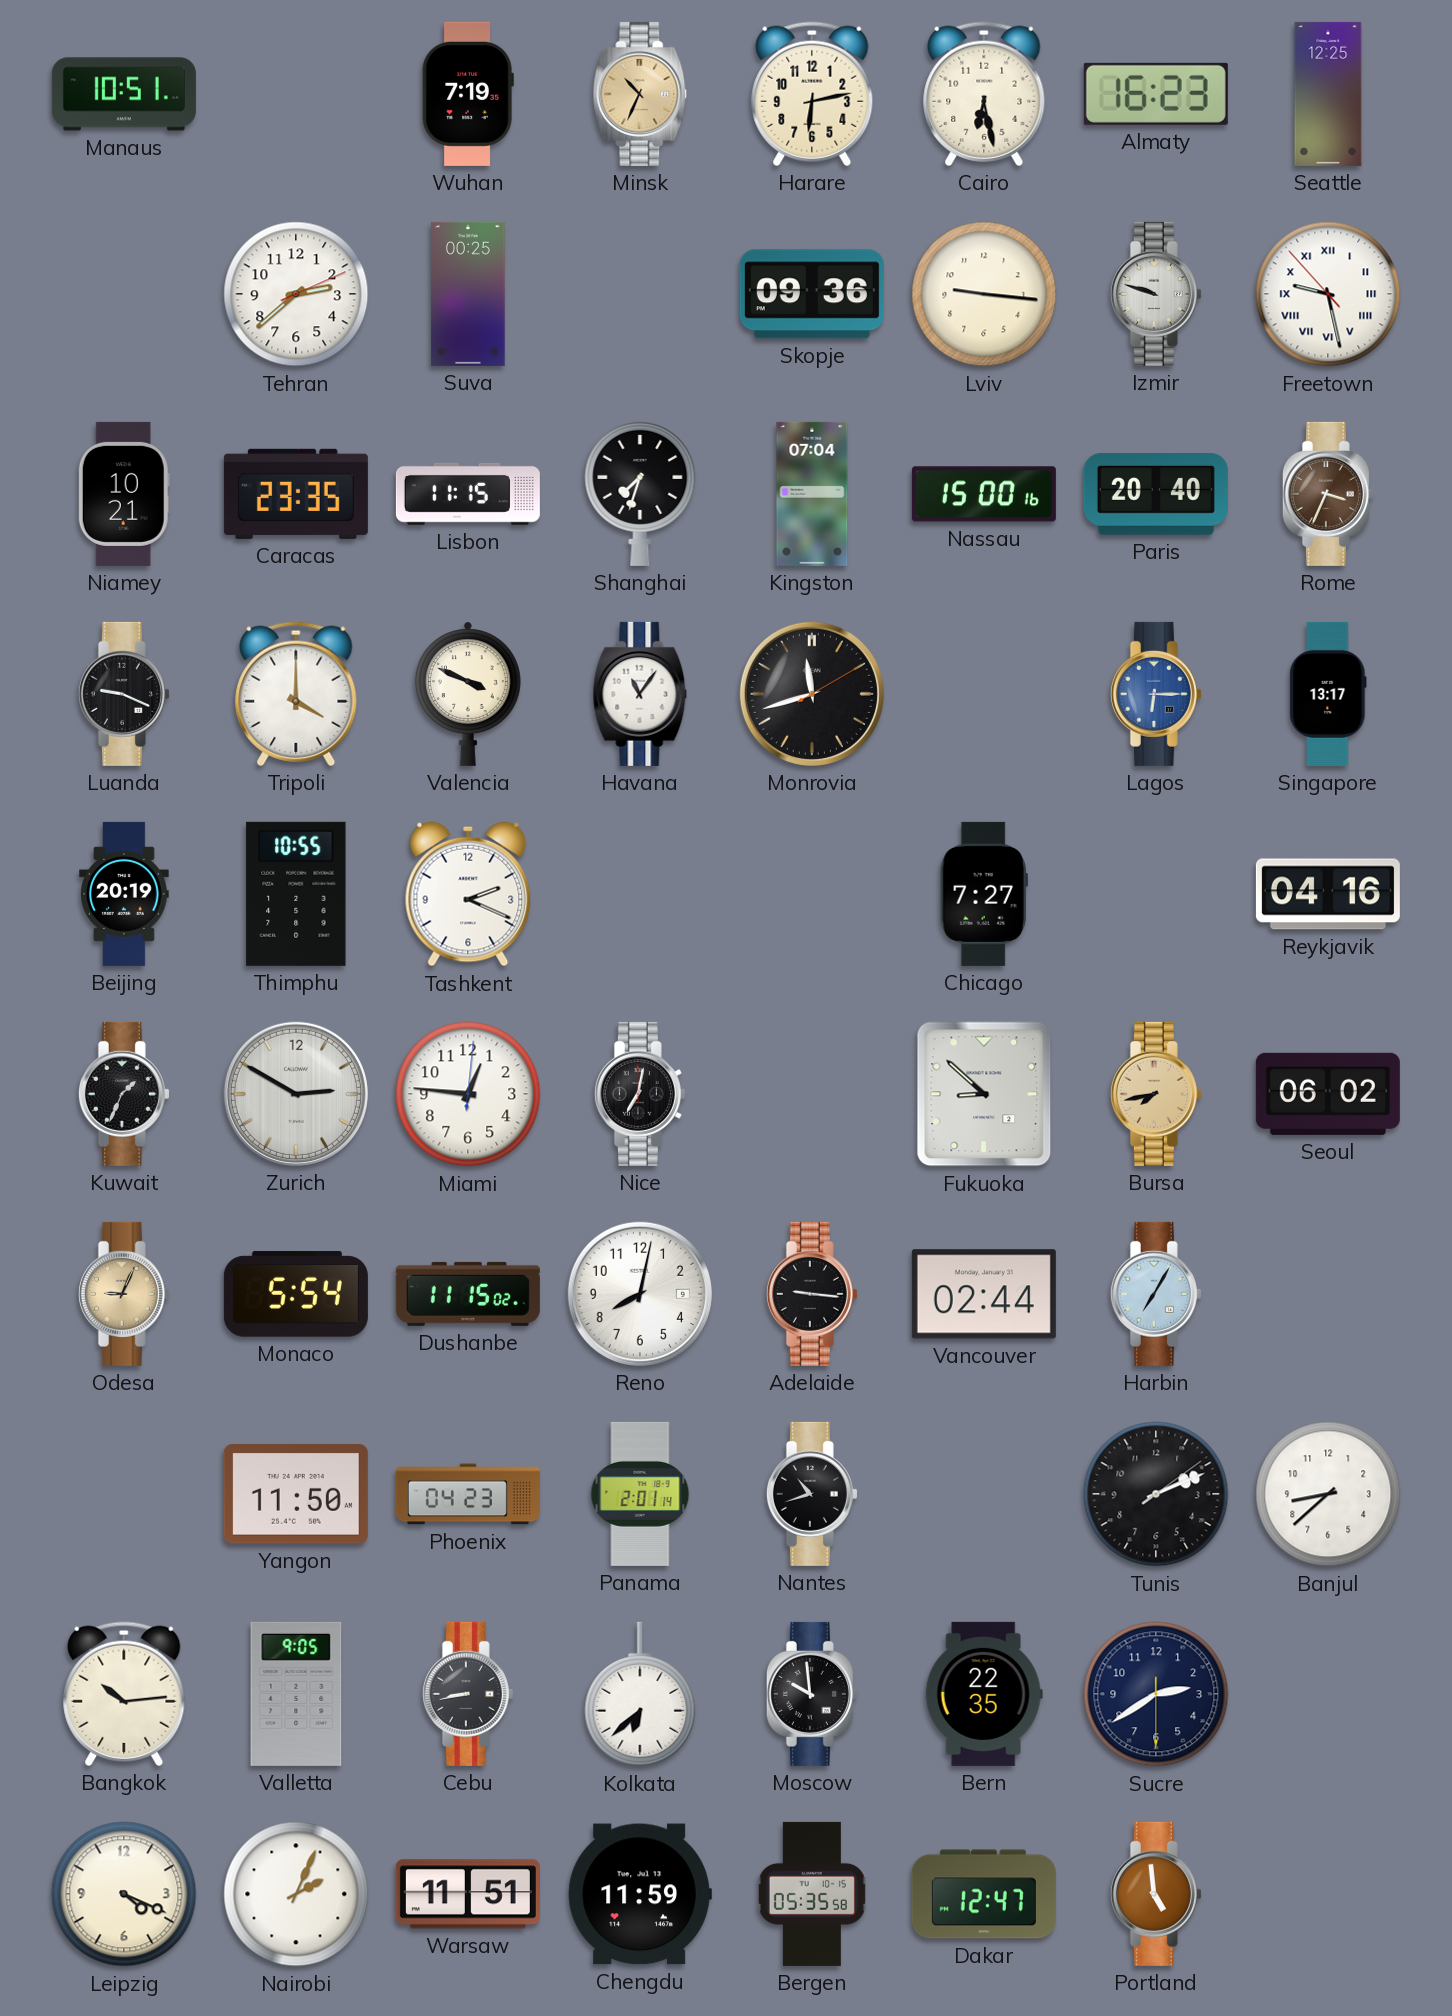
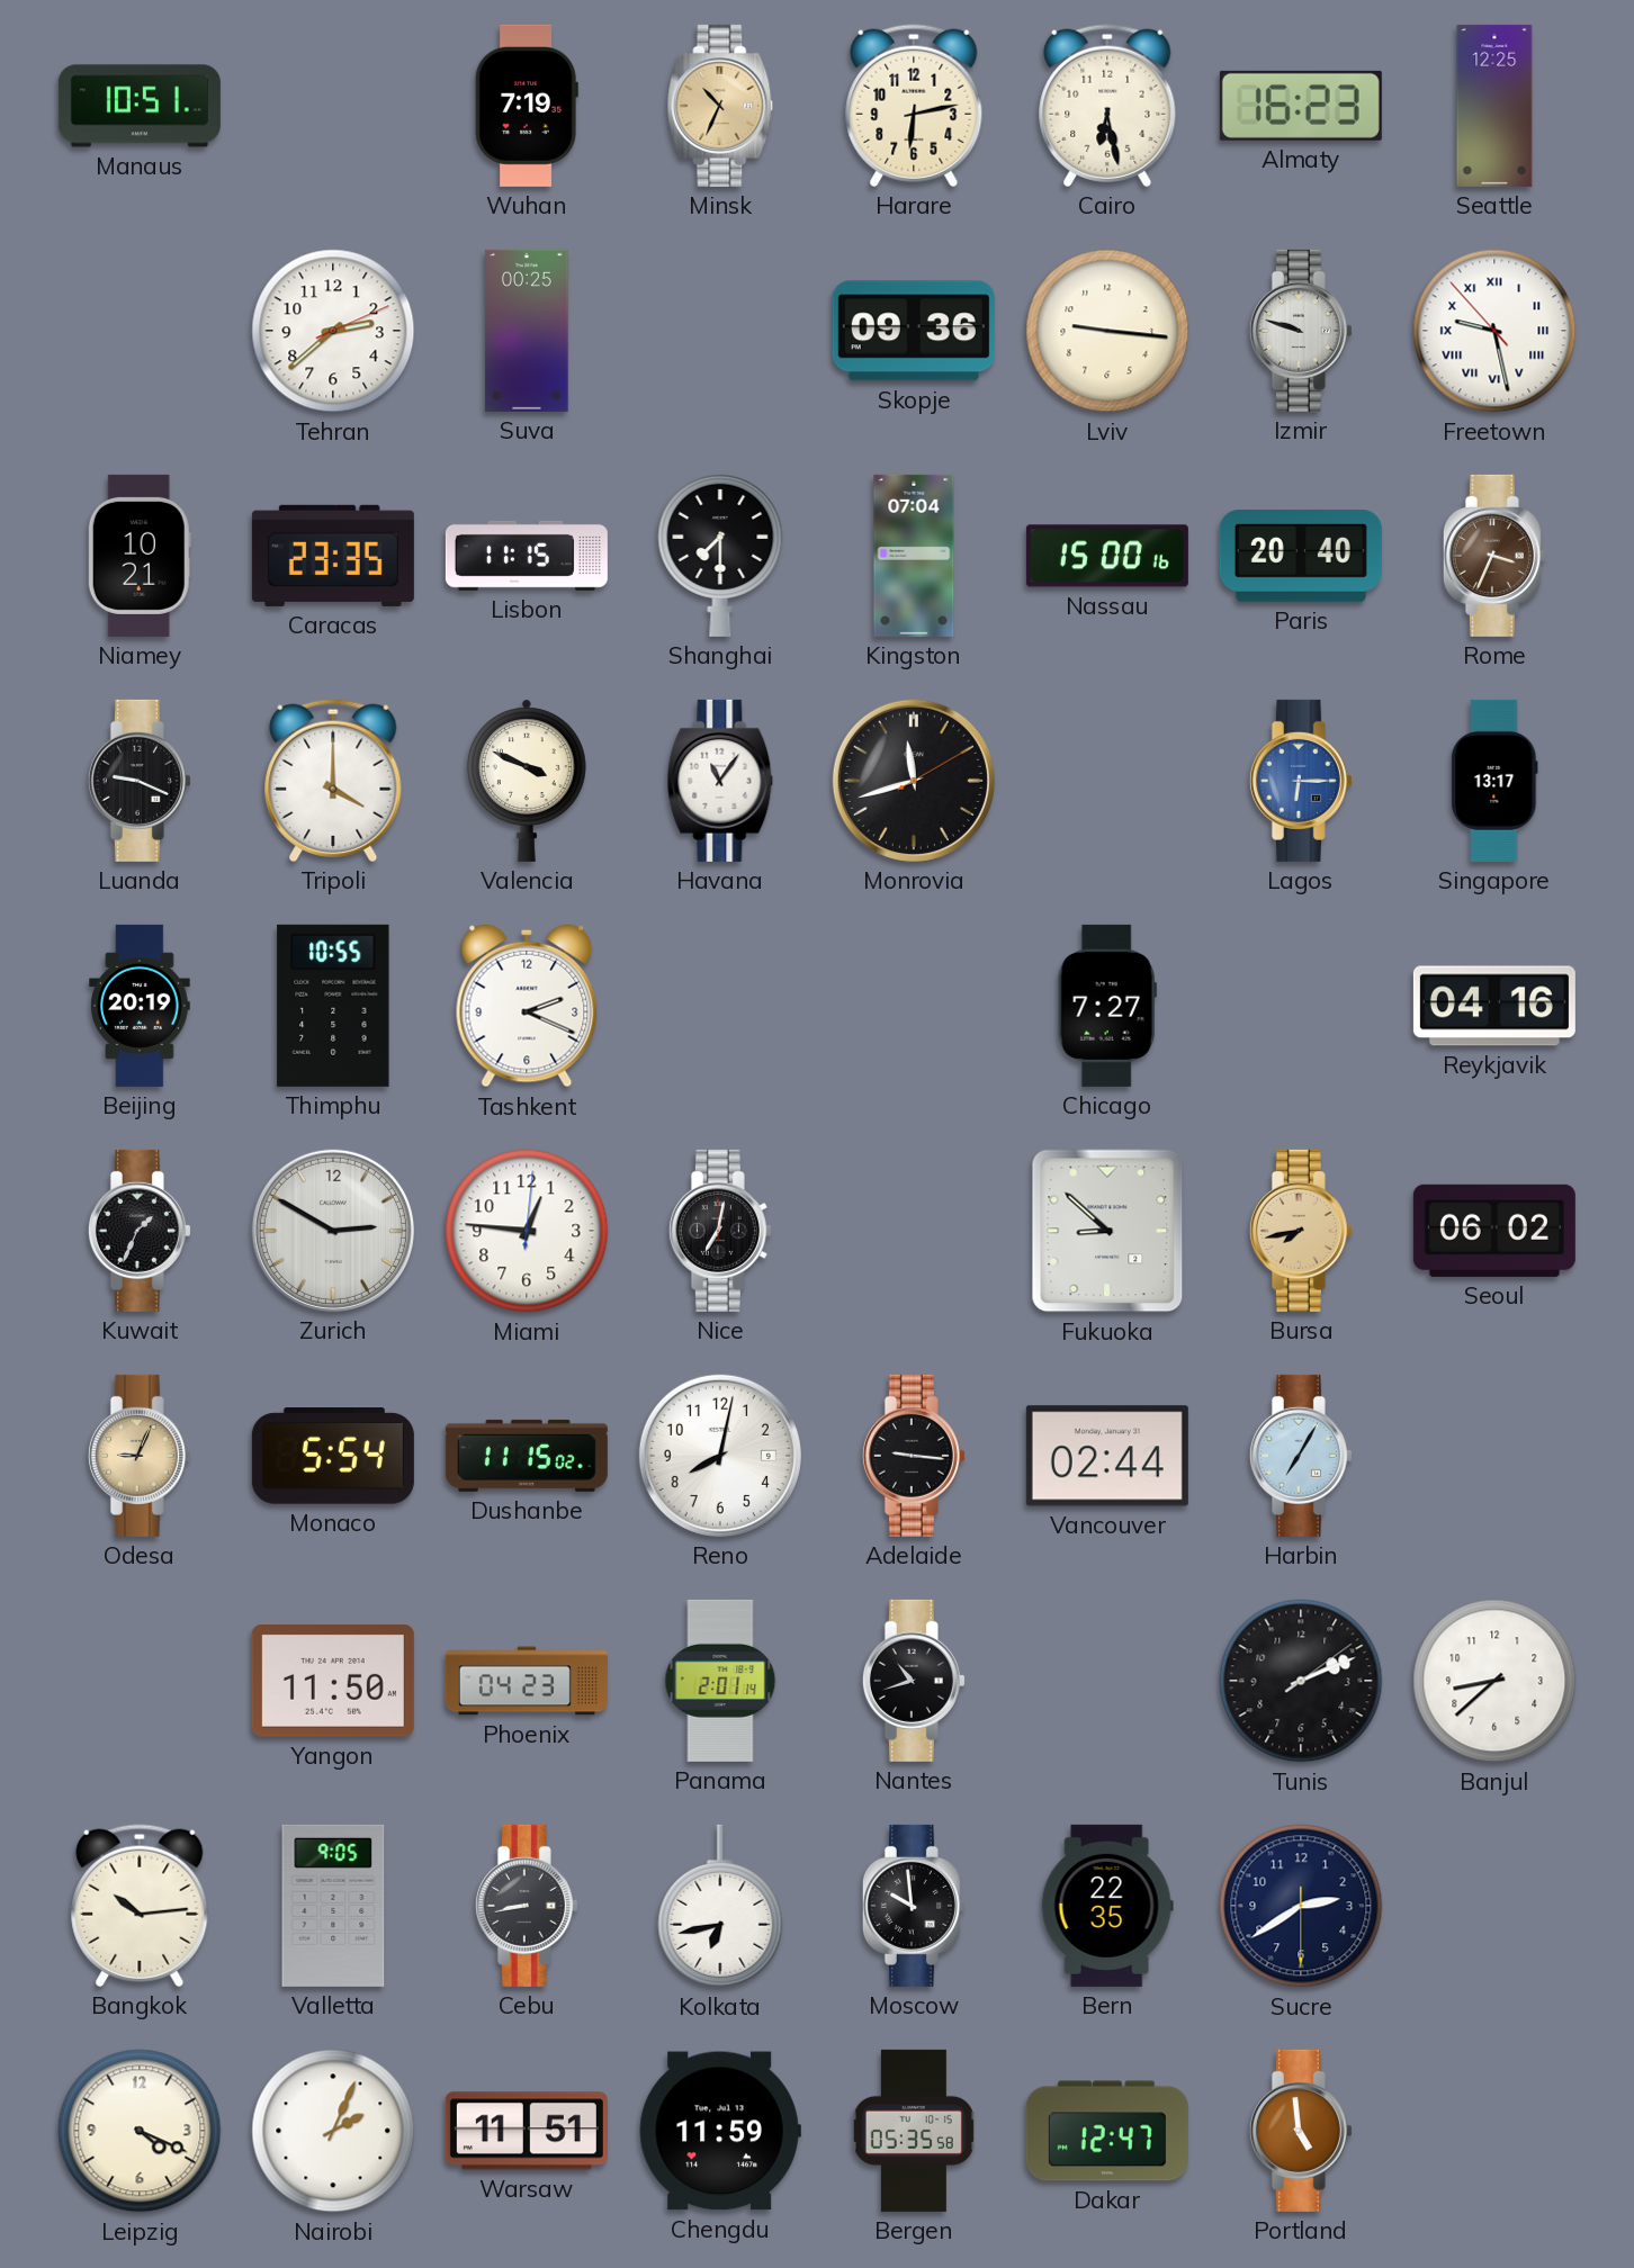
Shanghai: 7:33 -> 7:30 (720, 555)
Kolkata: 6:38 -> 6:43 (720, 1906)
